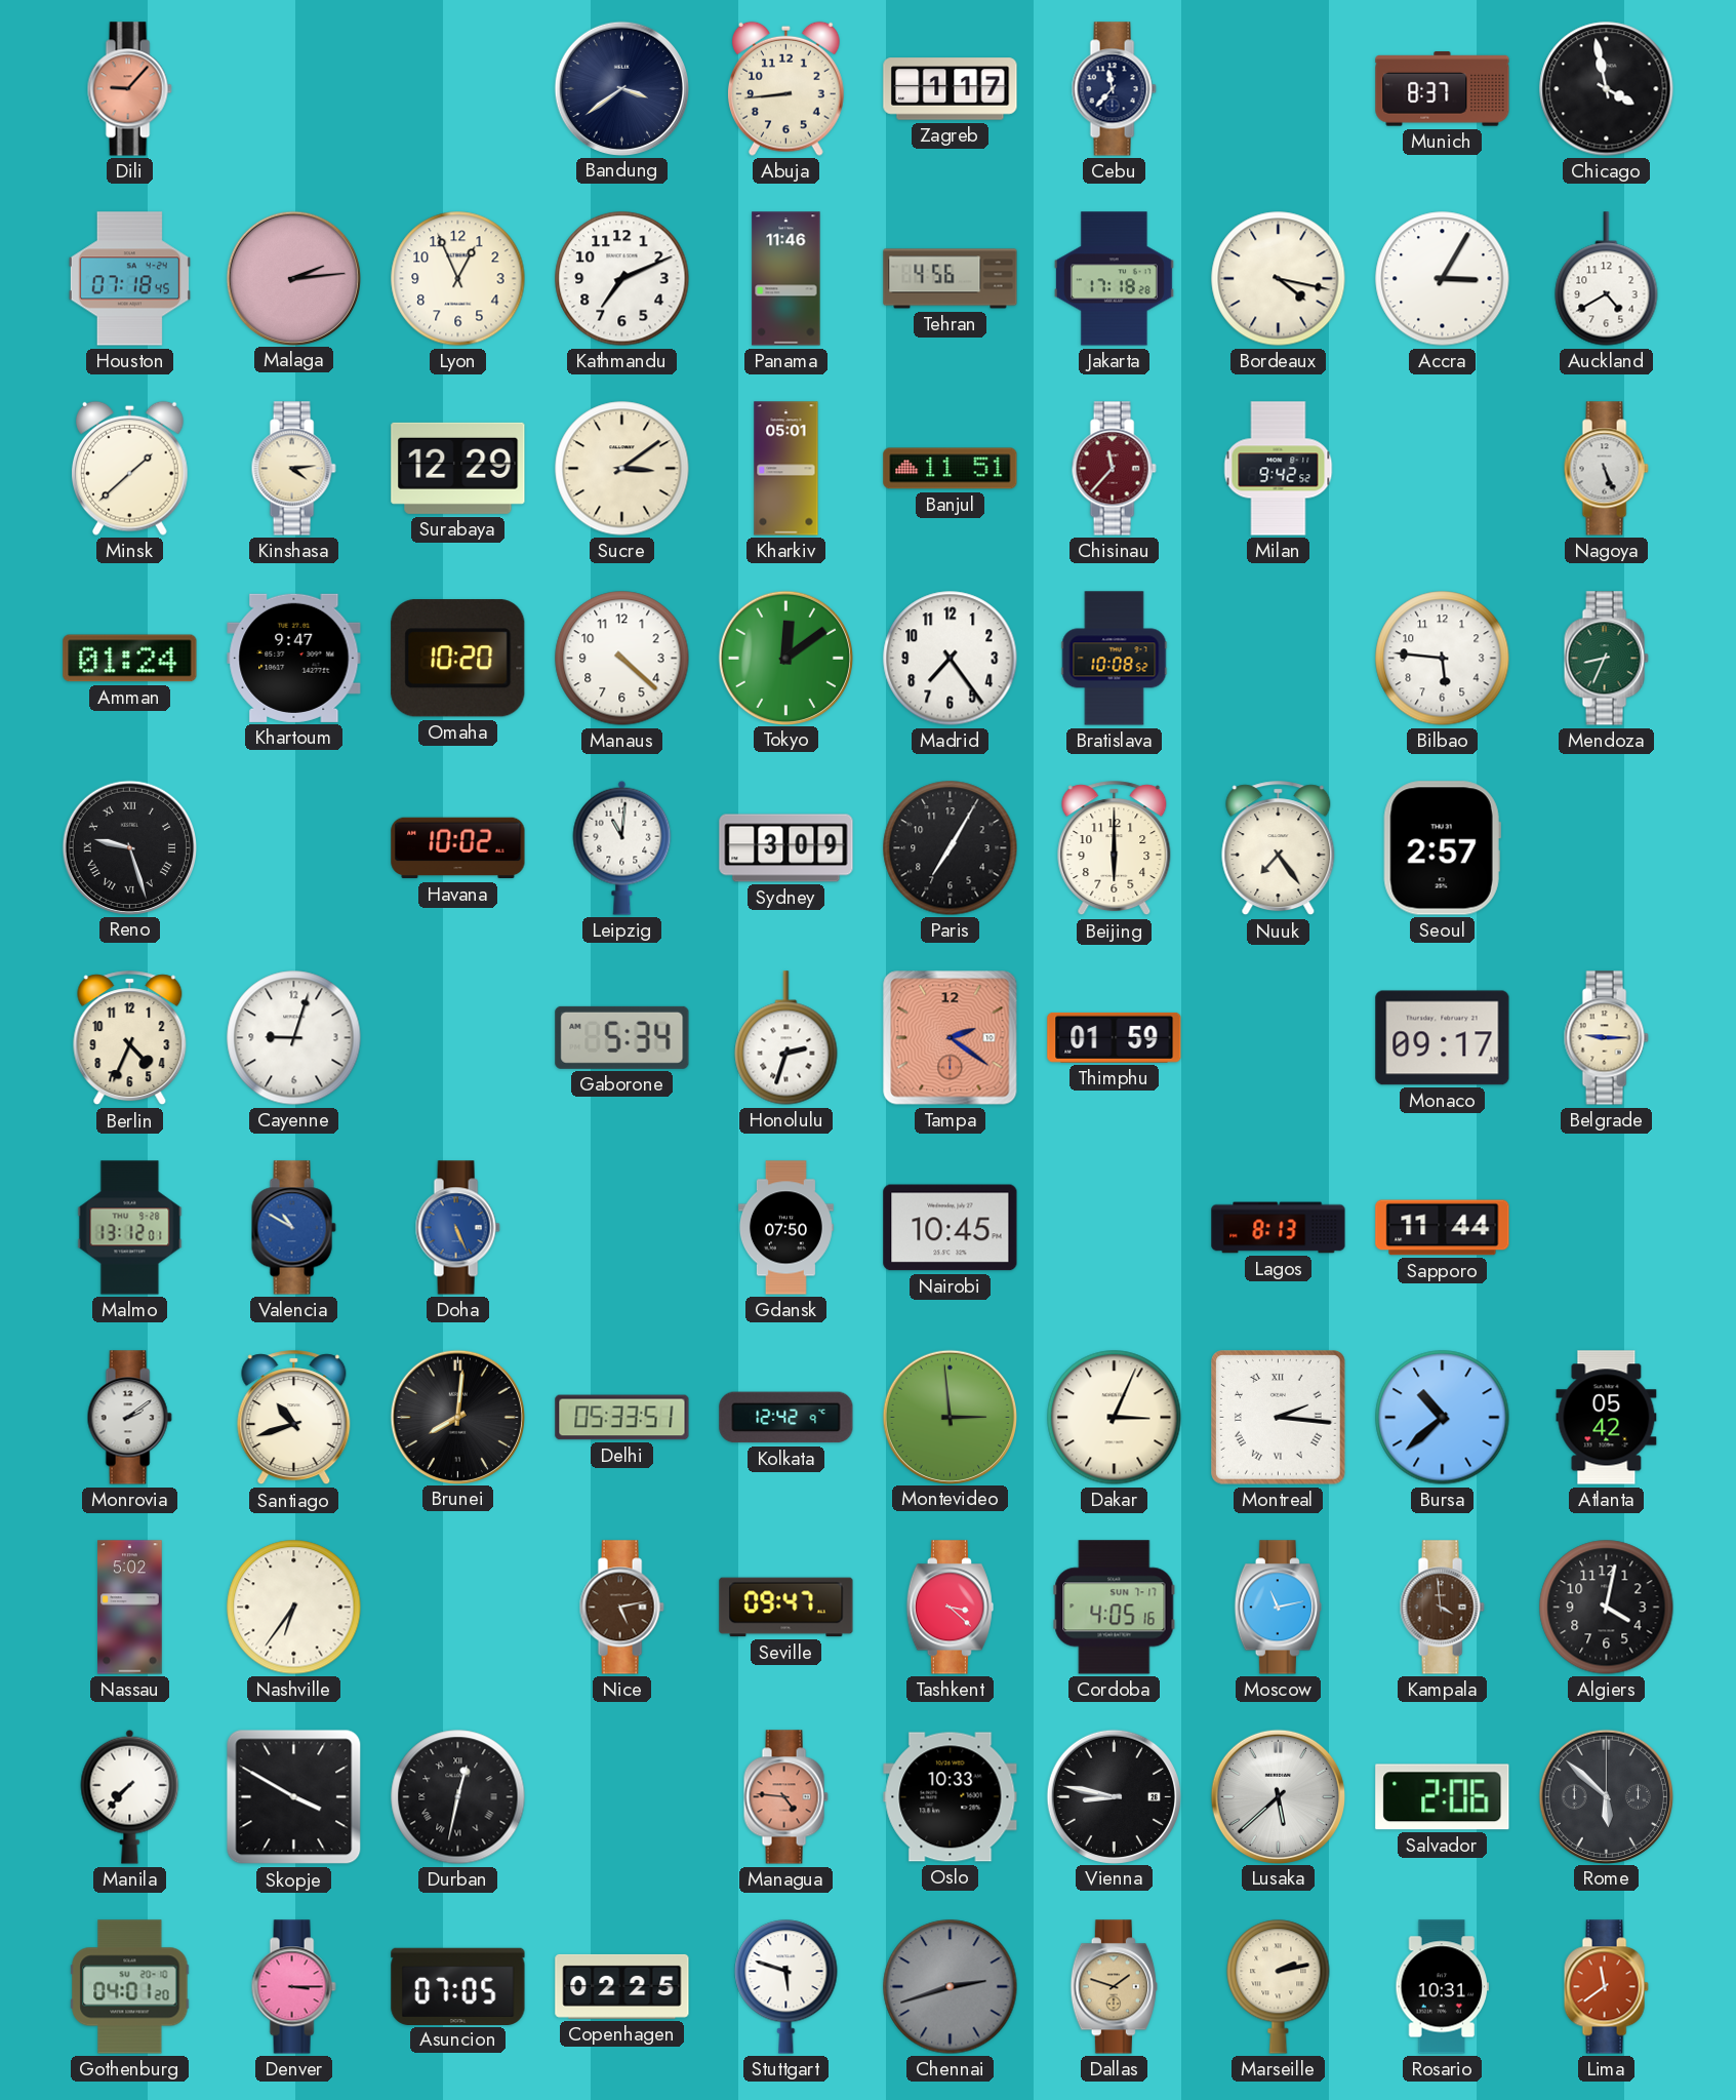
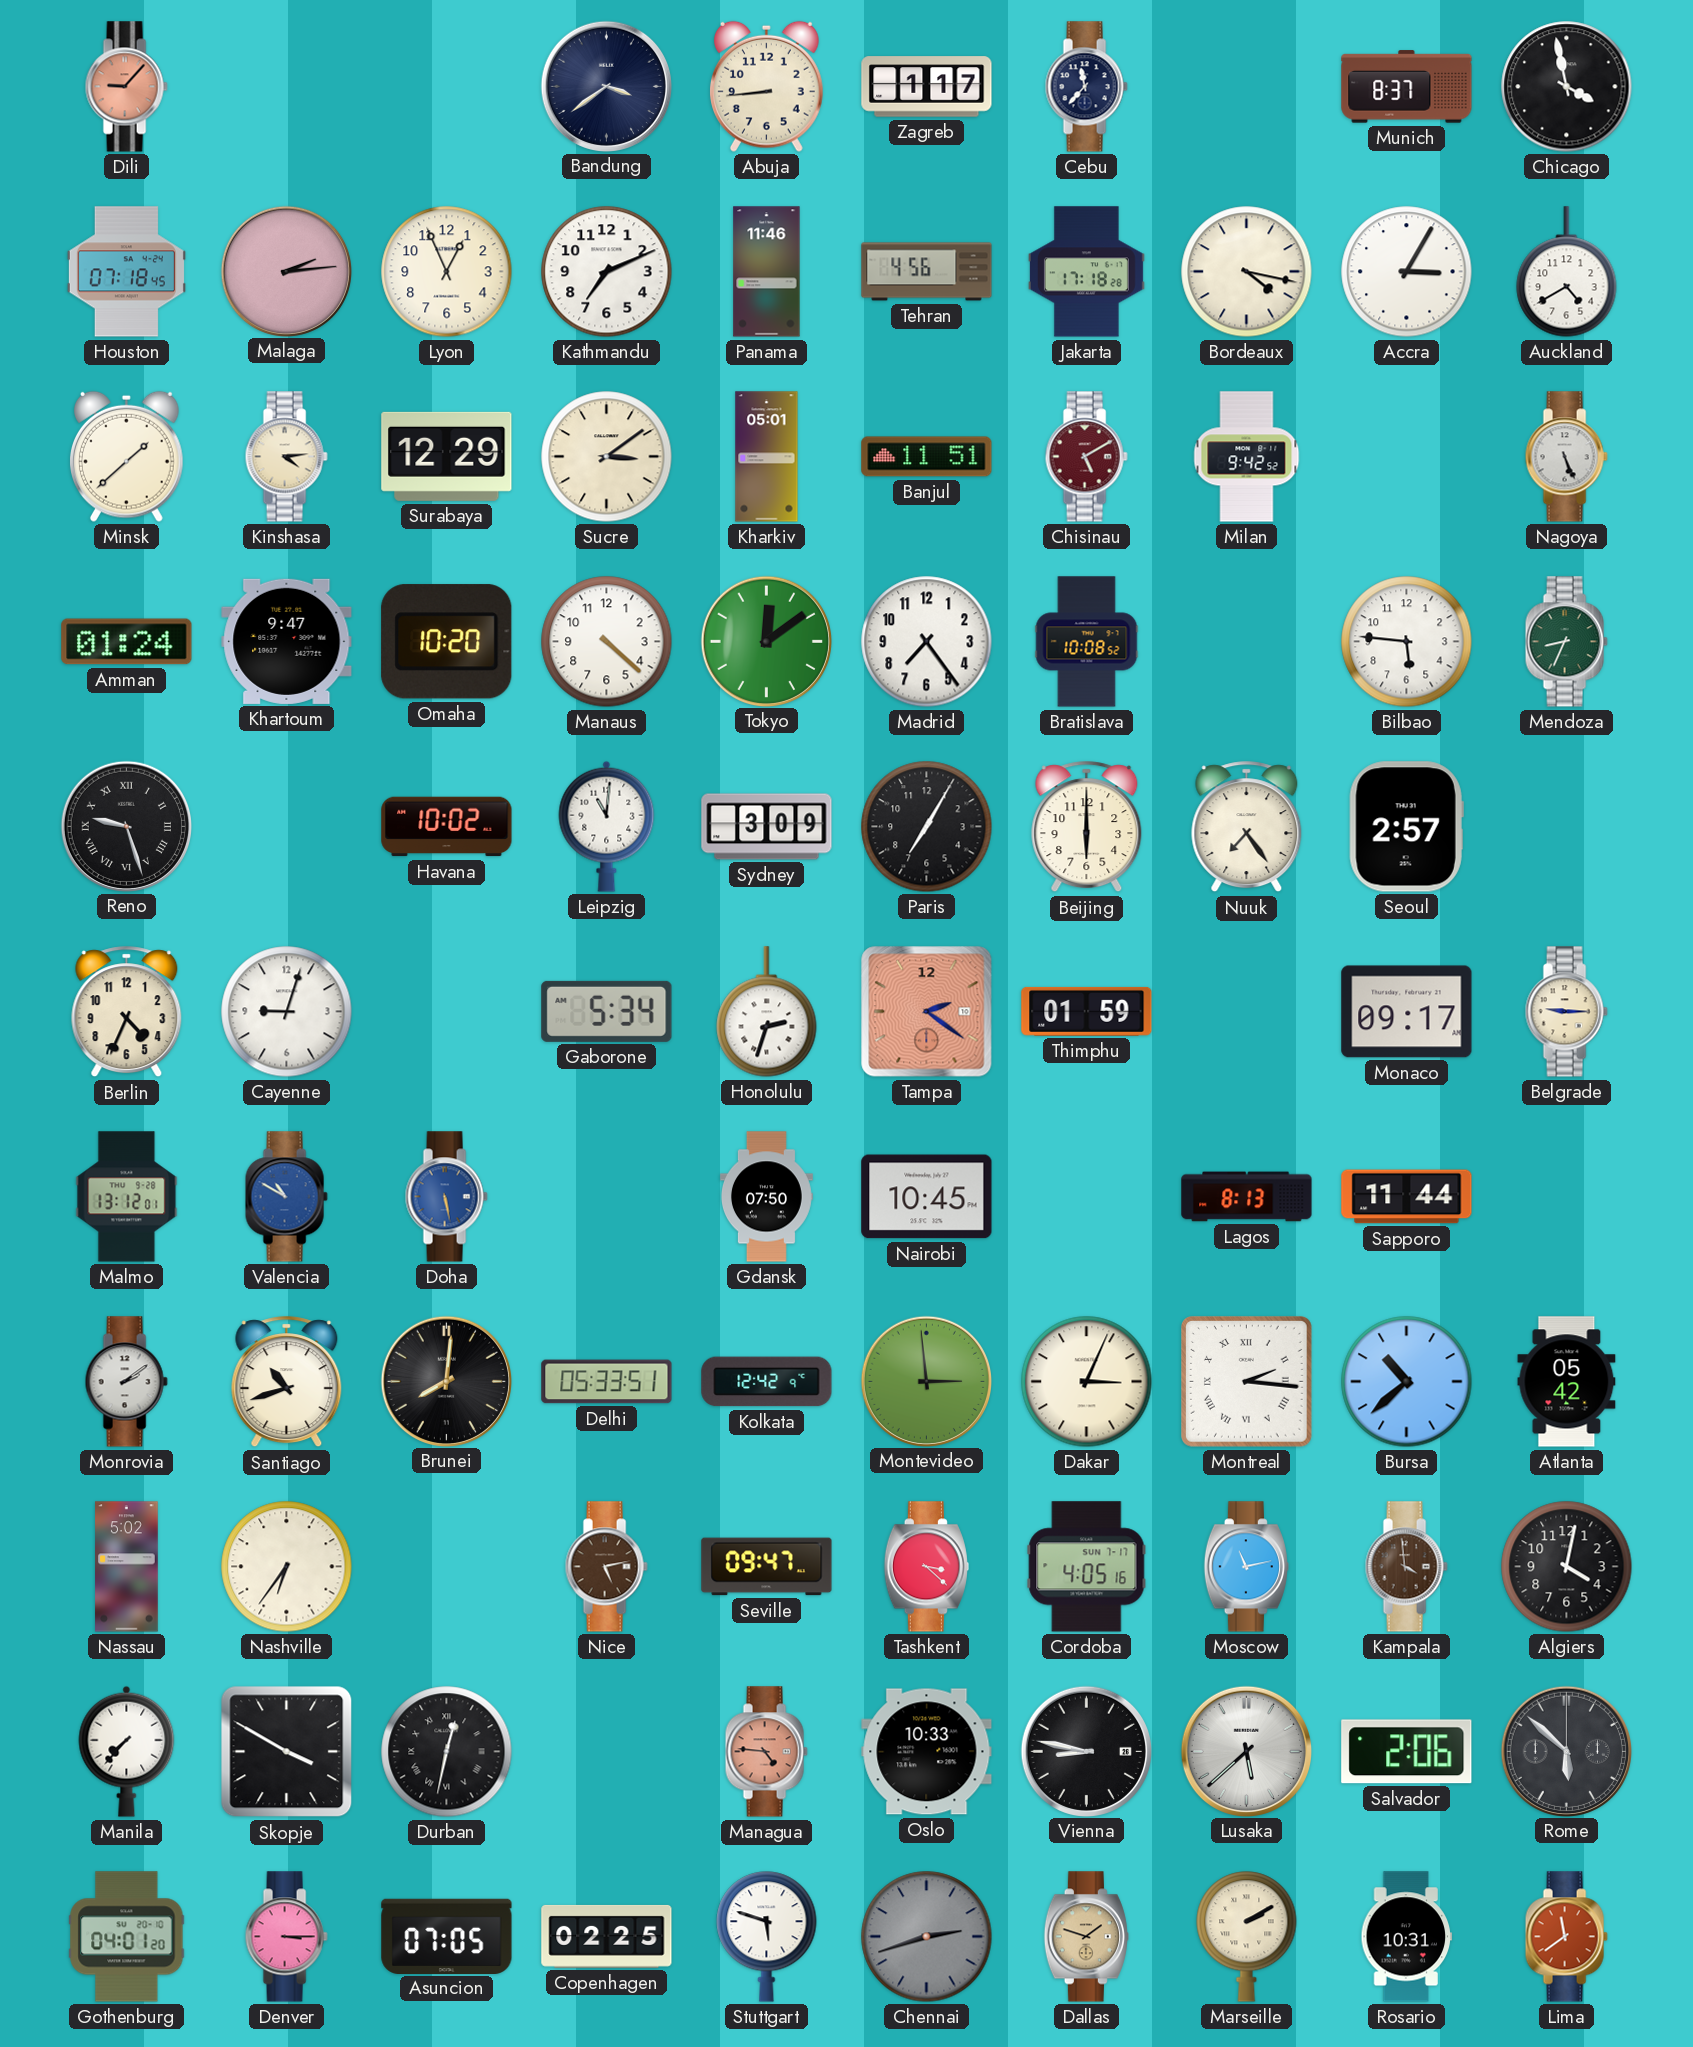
Chisinau: 11:37 -> 5:10 (1086, 457)
Doha: 5:26 -> 5:28 (446, 1197)
Marseille: 2:13 -> 2:10 (1247, 1937)
